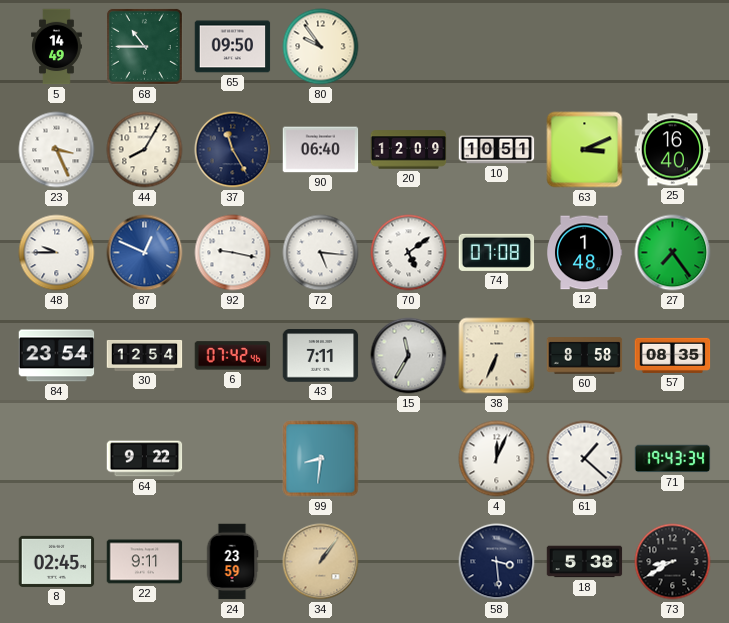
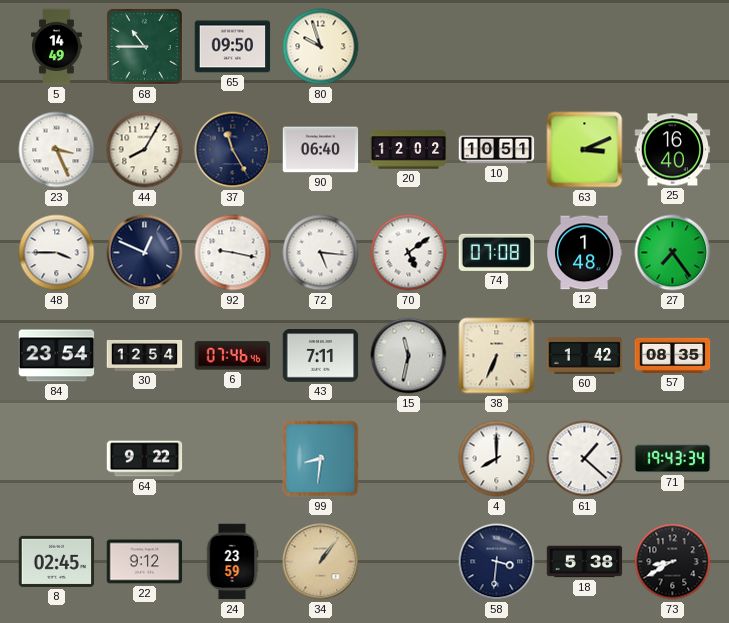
80: 9:54 -> 9:57 (321, 47)
20: 12:09 -> 12:02 (409, 150)
48: 9:45 -> 3:45 (57, 253)
87 dial: blue -> navy (145, 253)
6: 07:42 -> 07:46 (233, 356)
15: 11:35 -> 11:32 (409, 356)
60: 8:58 -> 1:42 (585, 356)
4: 12:04 -> 8:00 (497, 459)
22: 9:11 -> 9:12 (145, 562)
58: 3:29 -> 3:31 (497, 562)
